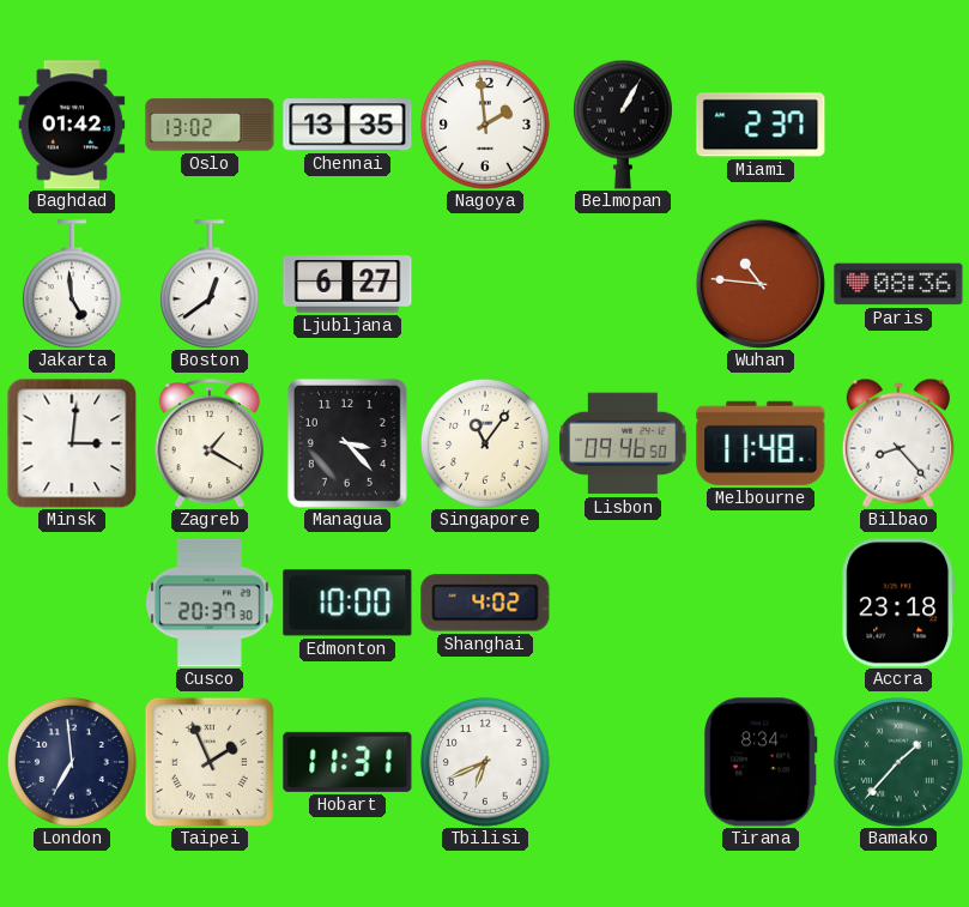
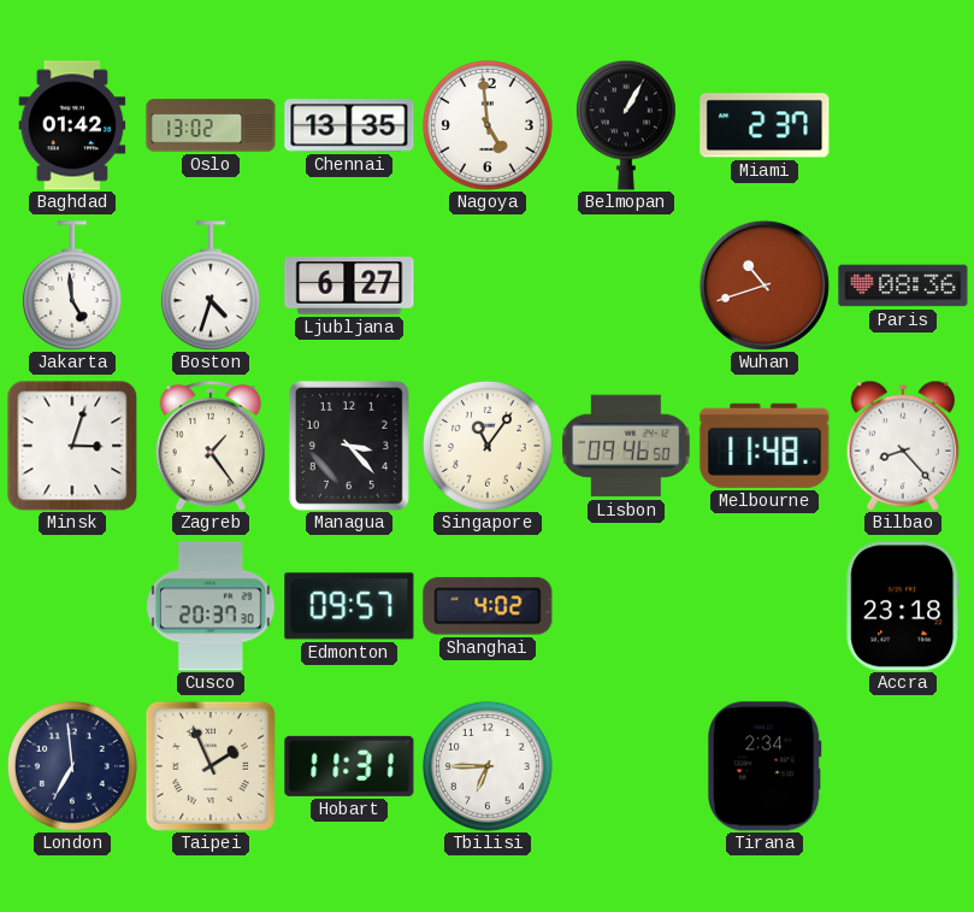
Nagoya: 1:59 -> 4:59 (489, 126)
Boston: 12:39 -> 4:33 (211, 286)
Wuhan: 10:46 -> 10:42 (765, 286)
Minsk: 3:01 -> 3:03 (72, 446)
Zagreb: 1:20 -> 1:24 (211, 446)
Edmonton: 10:00 -> 09:57 (349, 606)
Tbilisi: 6:41 -> 6:45 (489, 767)
Tirana: 8:34 -> 2:34 (765, 766)
Bamako: 1:37 -> none (900, 763)
